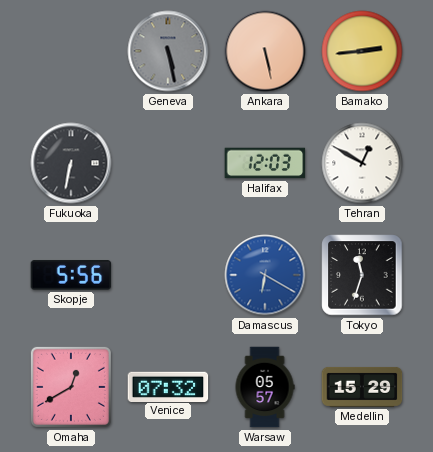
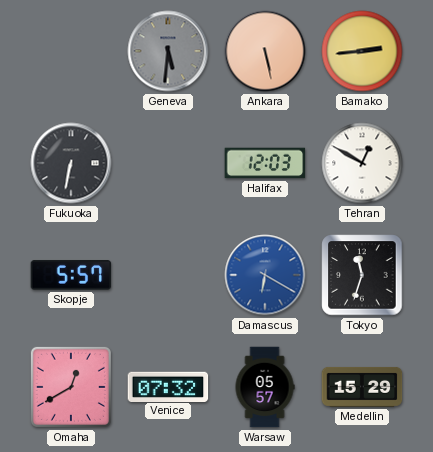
Geneva: 5:28 -> 5:31 (168, 51)
Skopje: 5:56 -> 5:57 (71, 275)
